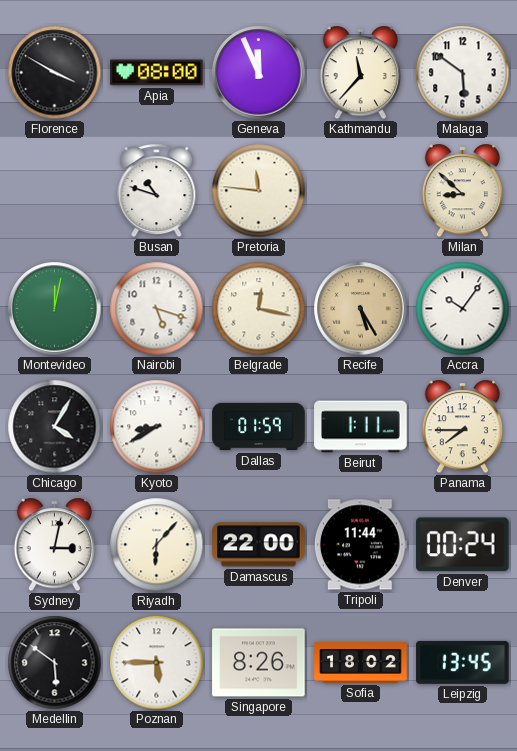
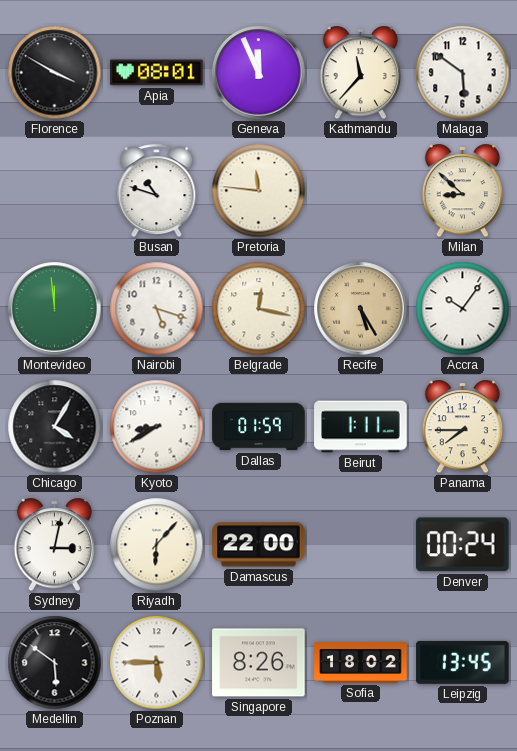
Apia: 08:00 -> 08:01 (157, 73)
Montevideo: 12:02 -> 11:59 (55, 309)
Tripoli: 11:44 -> none (360, 545)
